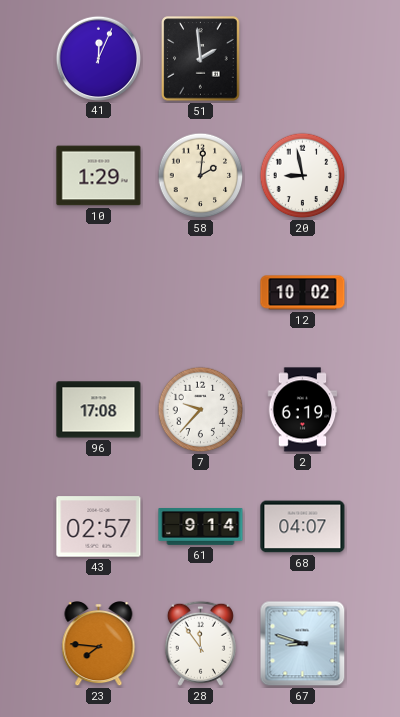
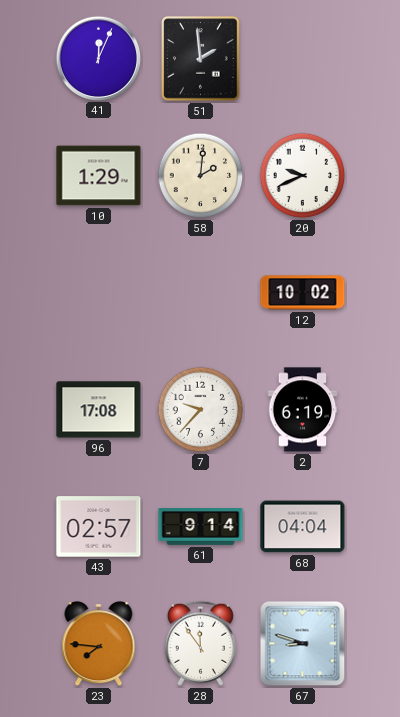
20: 8:58 -> 9:41 (303, 176)
68: 04:07 -> 04:04 (303, 527)
